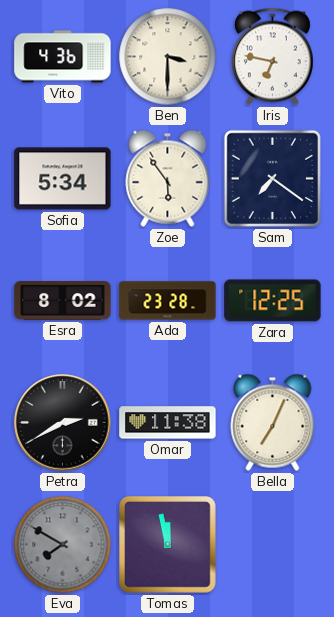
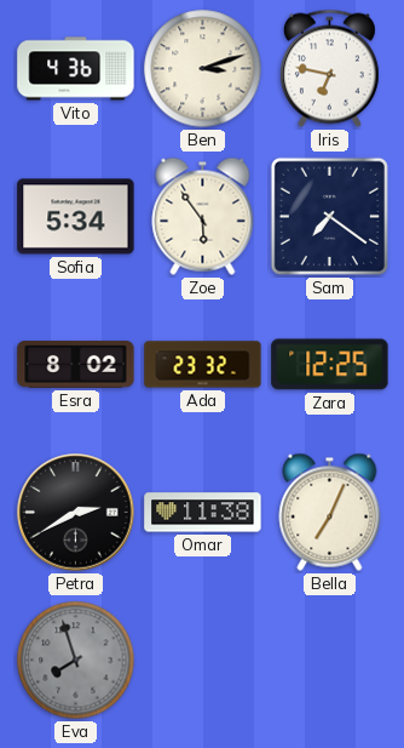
Ben: 3:30 -> 3:12 (203, 69)
Ada: 23:28 -> 23:32 (203, 365)
Eva: 7:50 -> 7:57 (76, 661)
Tomas: 11:58 -> none (168, 545)
